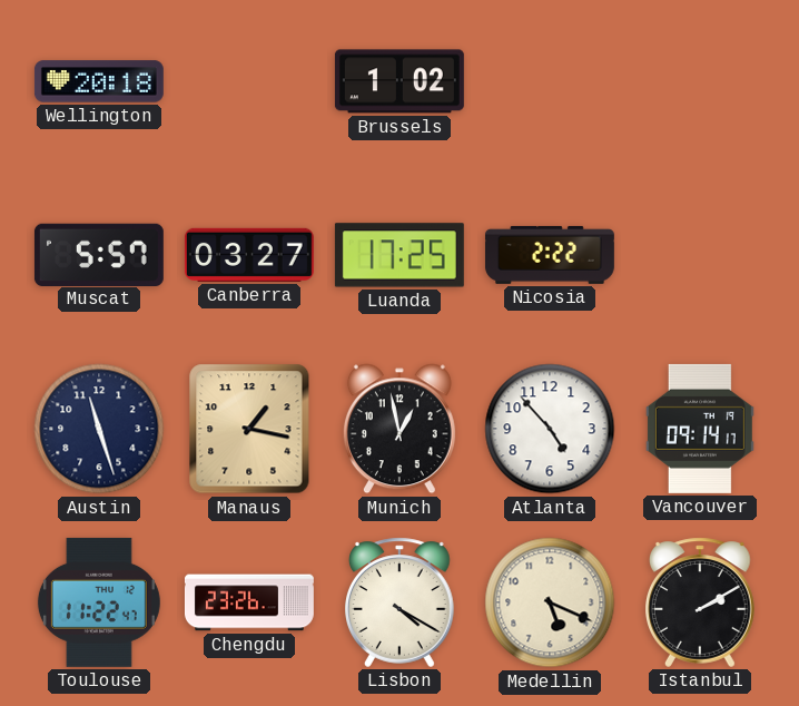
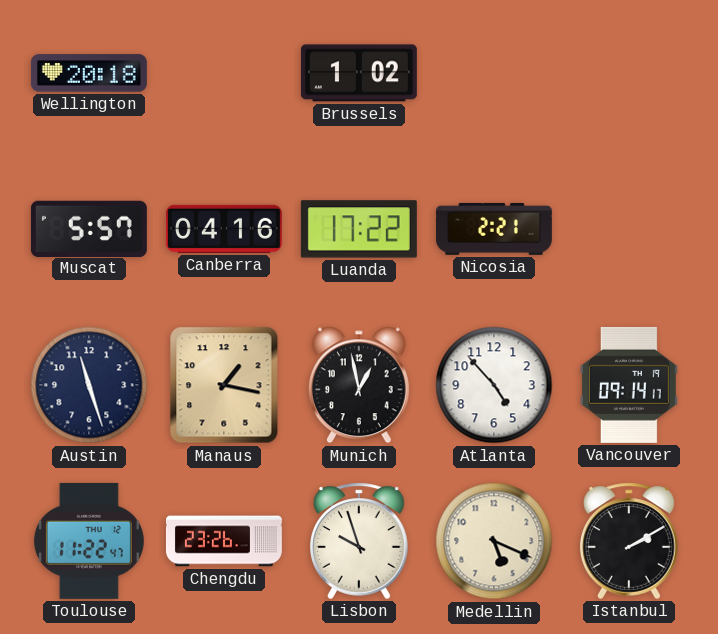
Canberra: 03:27 -> 04:16 (224, 229)
Luanda: 17:25 -> 17:22 (359, 229)
Nicosia: 2:22 -> 2:21 (494, 229)
Lisbon: 4:20 -> 9:57 (360, 541)
